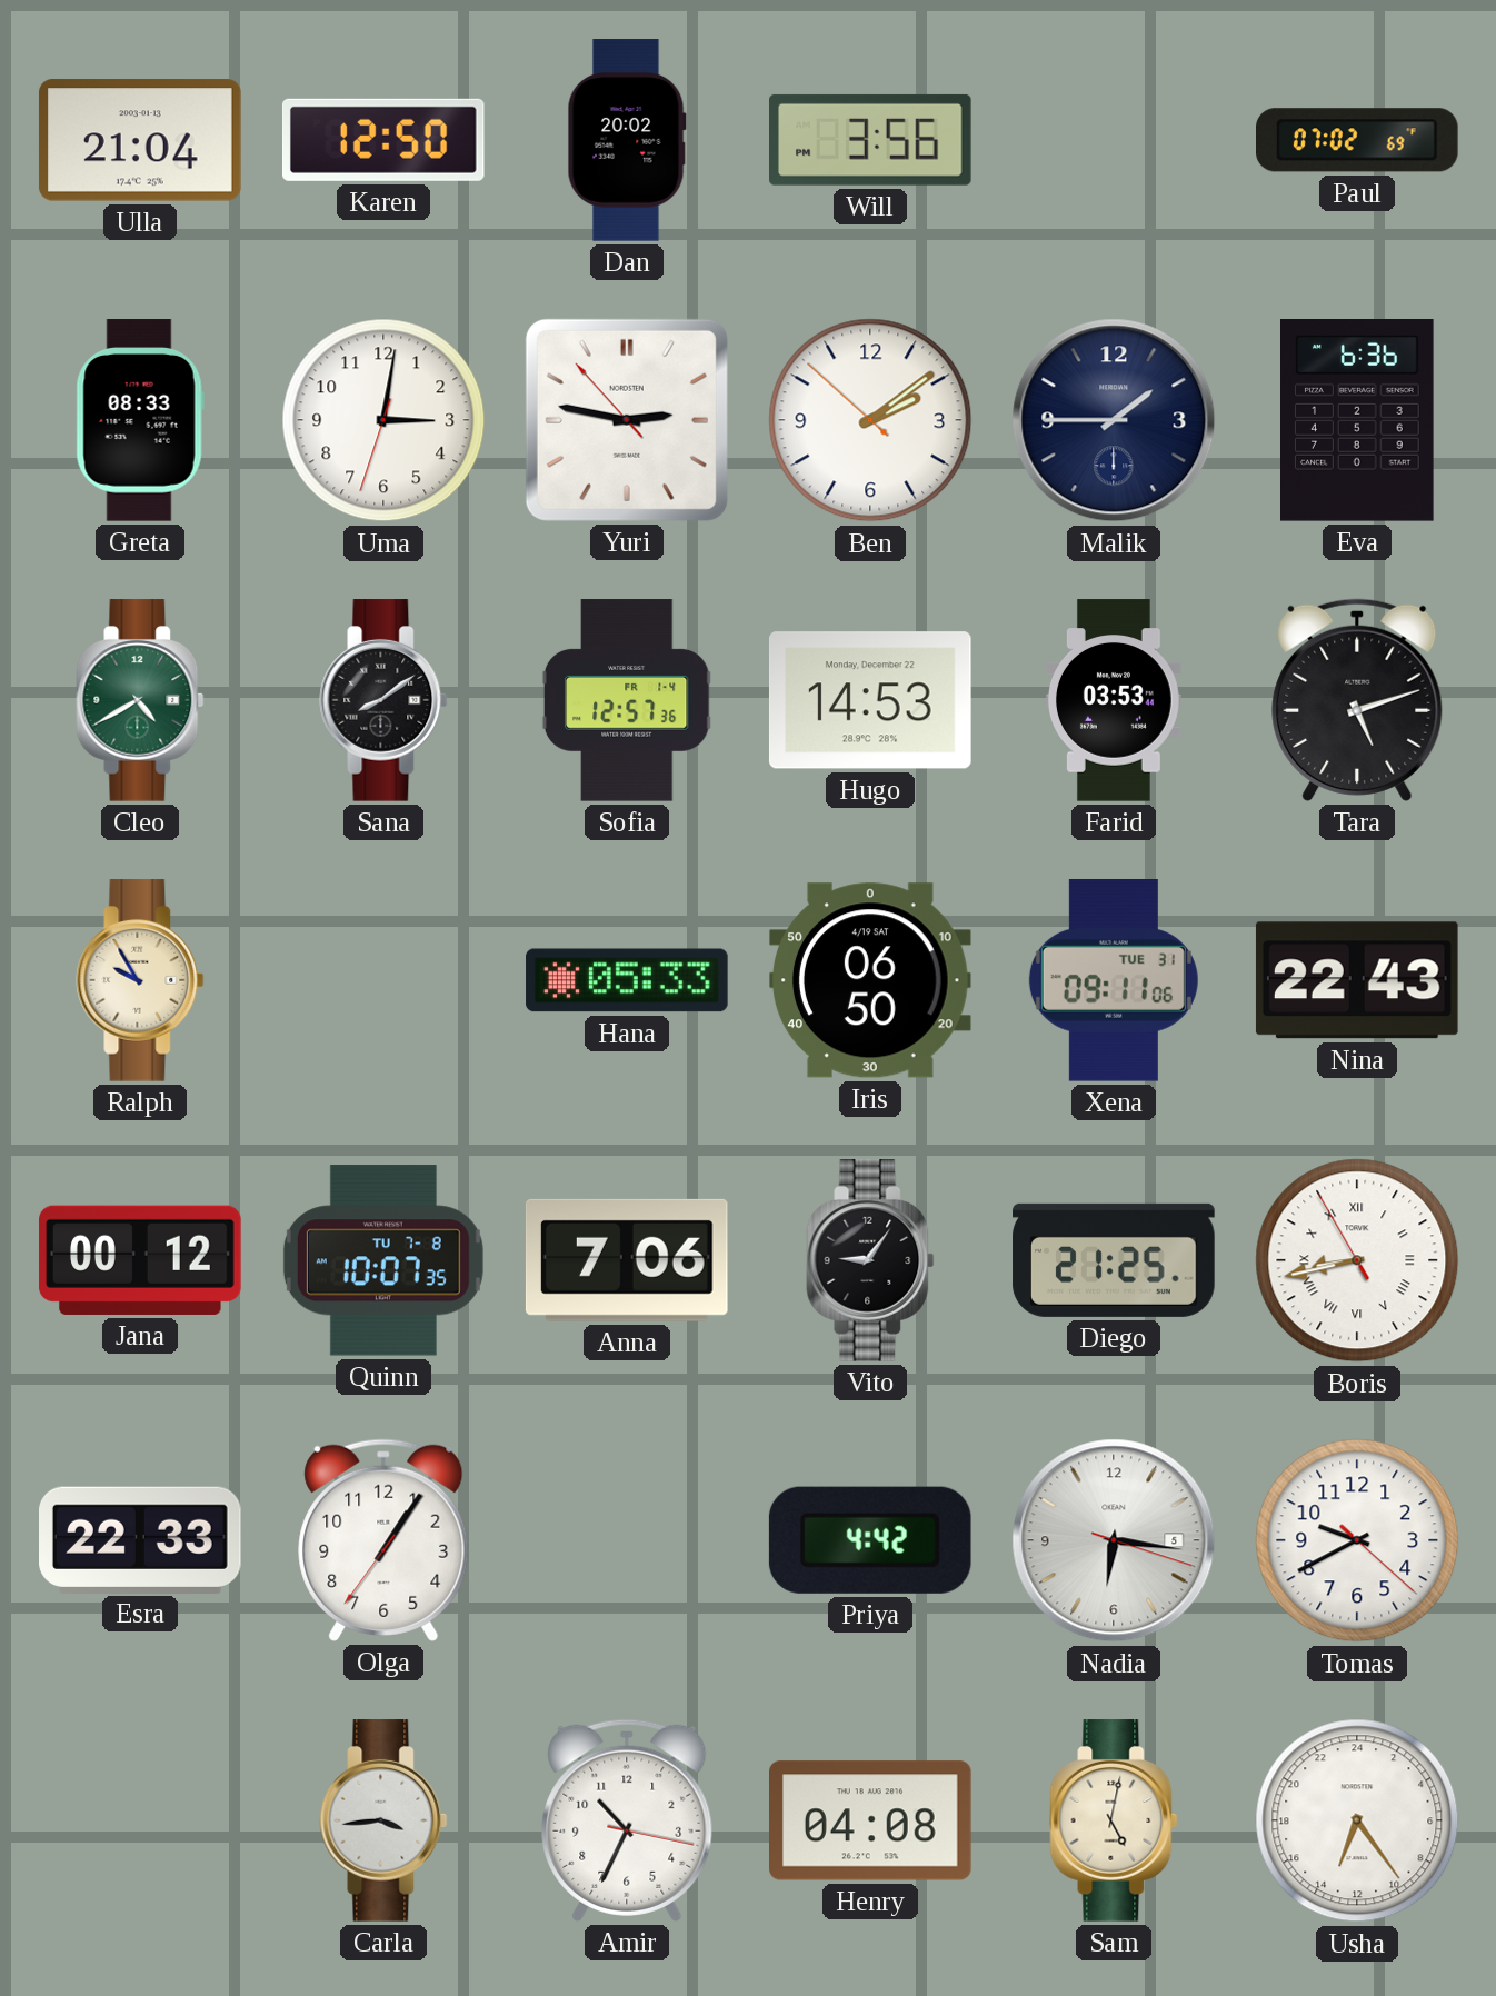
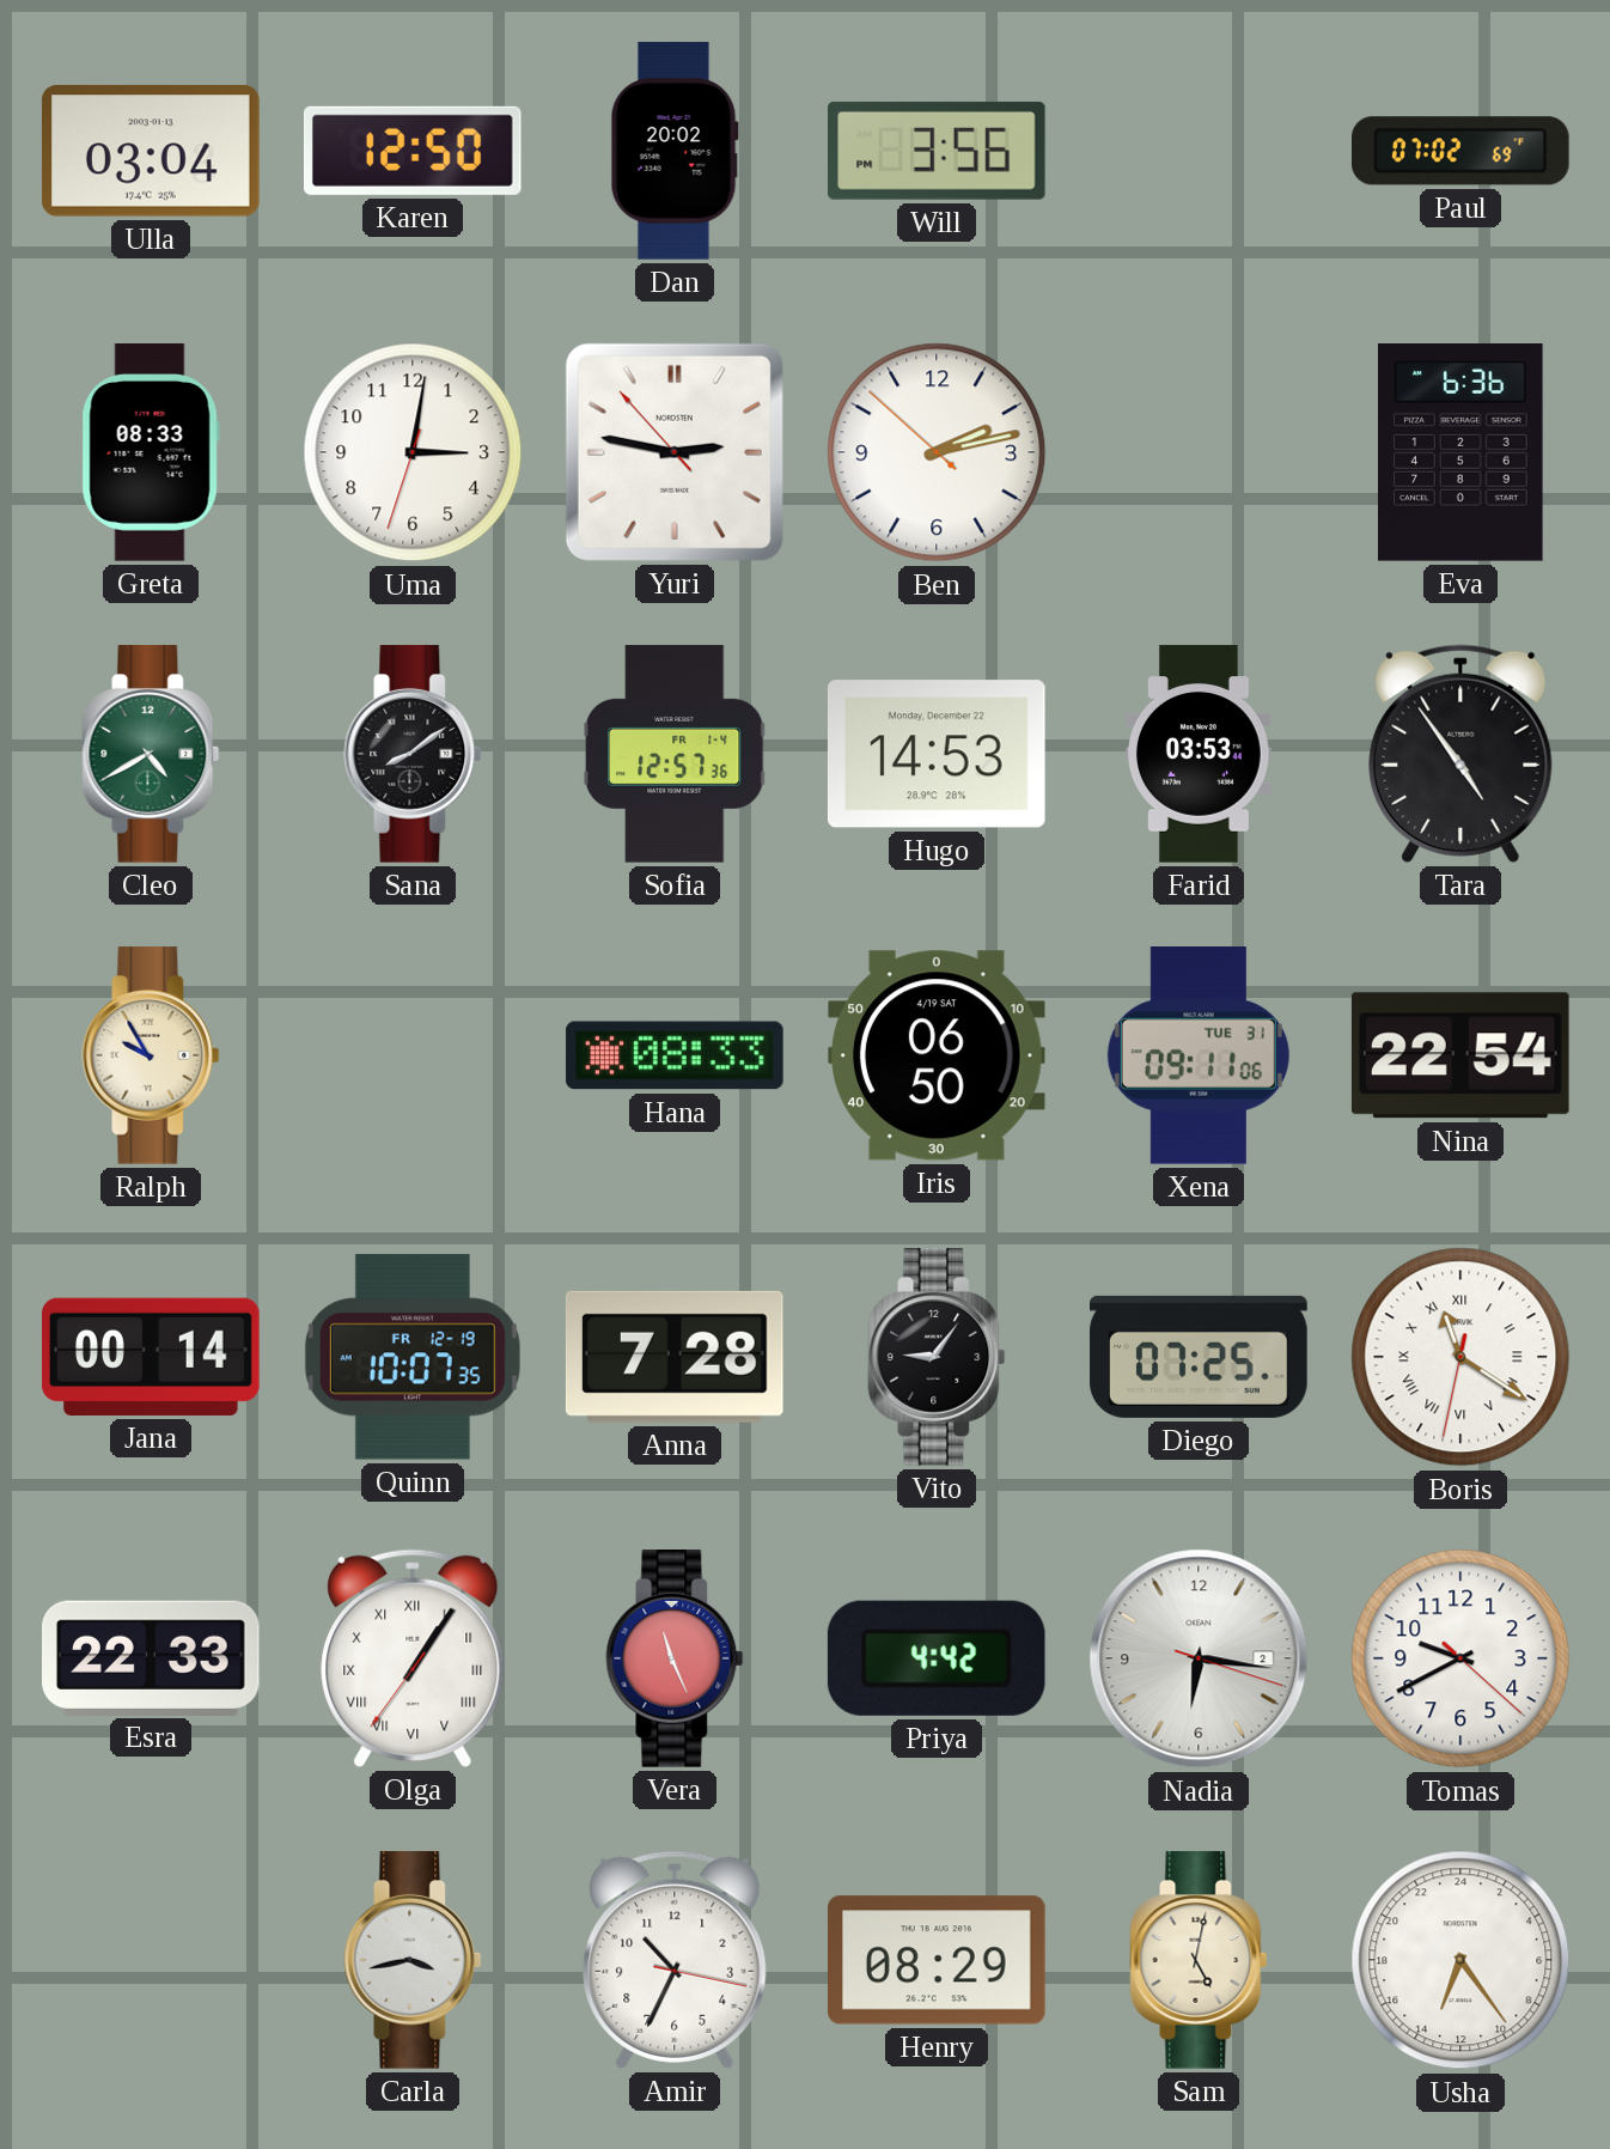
Ulla: 21:04 -> 03:04 (151, 151)
Ben: 2:08 -> 2:12 (937, 452)
Malik: 1:45 -> none (1114, 420)
Tara: 5:12 -> 4:54 (1460, 754)
Hana: 05:33 -> 08:33 (675, 1055)
Nina: 22:43 -> 22:54 (1460, 1055)
Jana: 00:12 -> 00:14 (151, 1357)
Quinn date: TU 7-8 -> FR 12-19 (413, 1357)
Anna: 7:06 -> 7:28 (675, 1357)
Diego: 21:25 -> 07:25 (1199, 1357)
Boris: 8:42 -> 11:20 (1460, 1357)
Olga numerals: Arabic -> Roman (413, 1658)
Vera: none -> 11:26 (675, 1658)
Nadia date: 5 -> 2 (1199, 1658)
Carla: 3:44 -> 3:43 (413, 1960)
Henry: 04:08 -> 08:29 (938, 1960)
